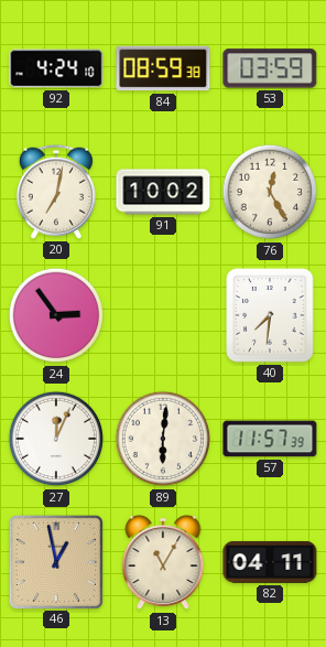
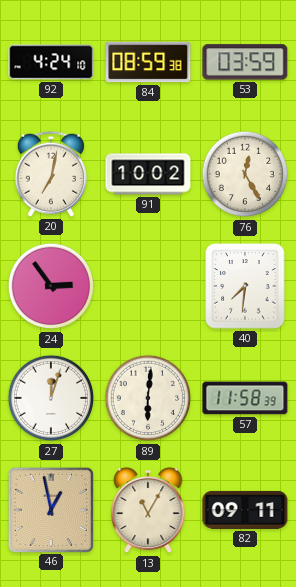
27: 12:04 -> 12:03 (51, 398)
57: 11:57 -> 11:58 (245, 398)
82: 04:11 -> 09:11 (245, 510)
